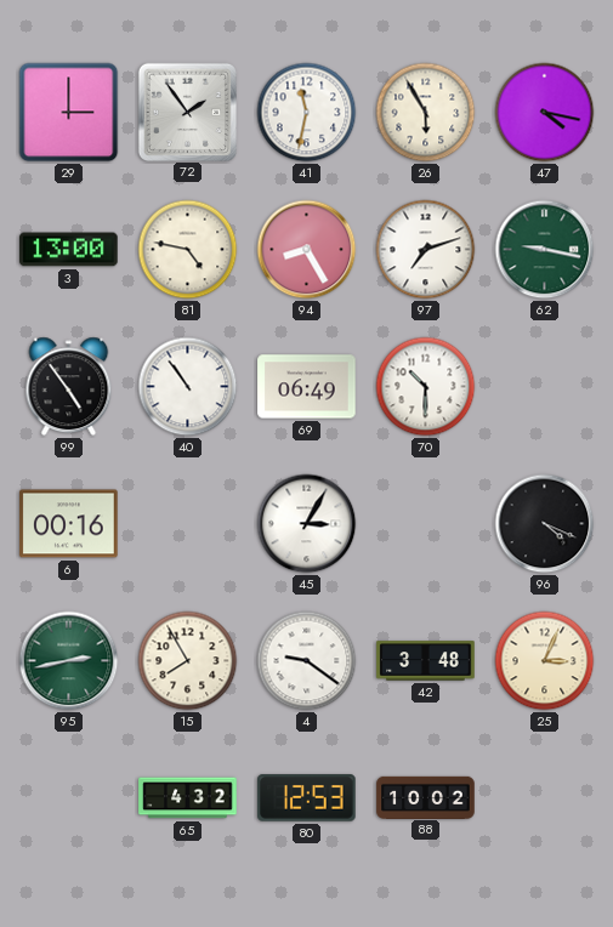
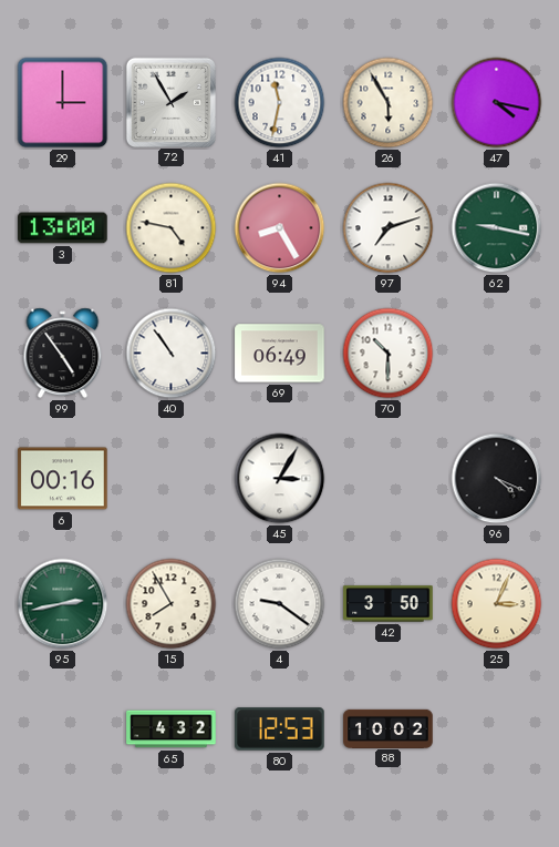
72: 1:54 -> 1:55 (170, 102)
42: 3:48 -> 3:50 (389, 604)
